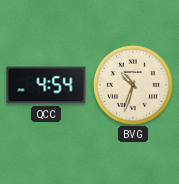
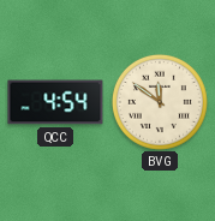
BVG: 10:33 -> 11:51 (160, 102)
